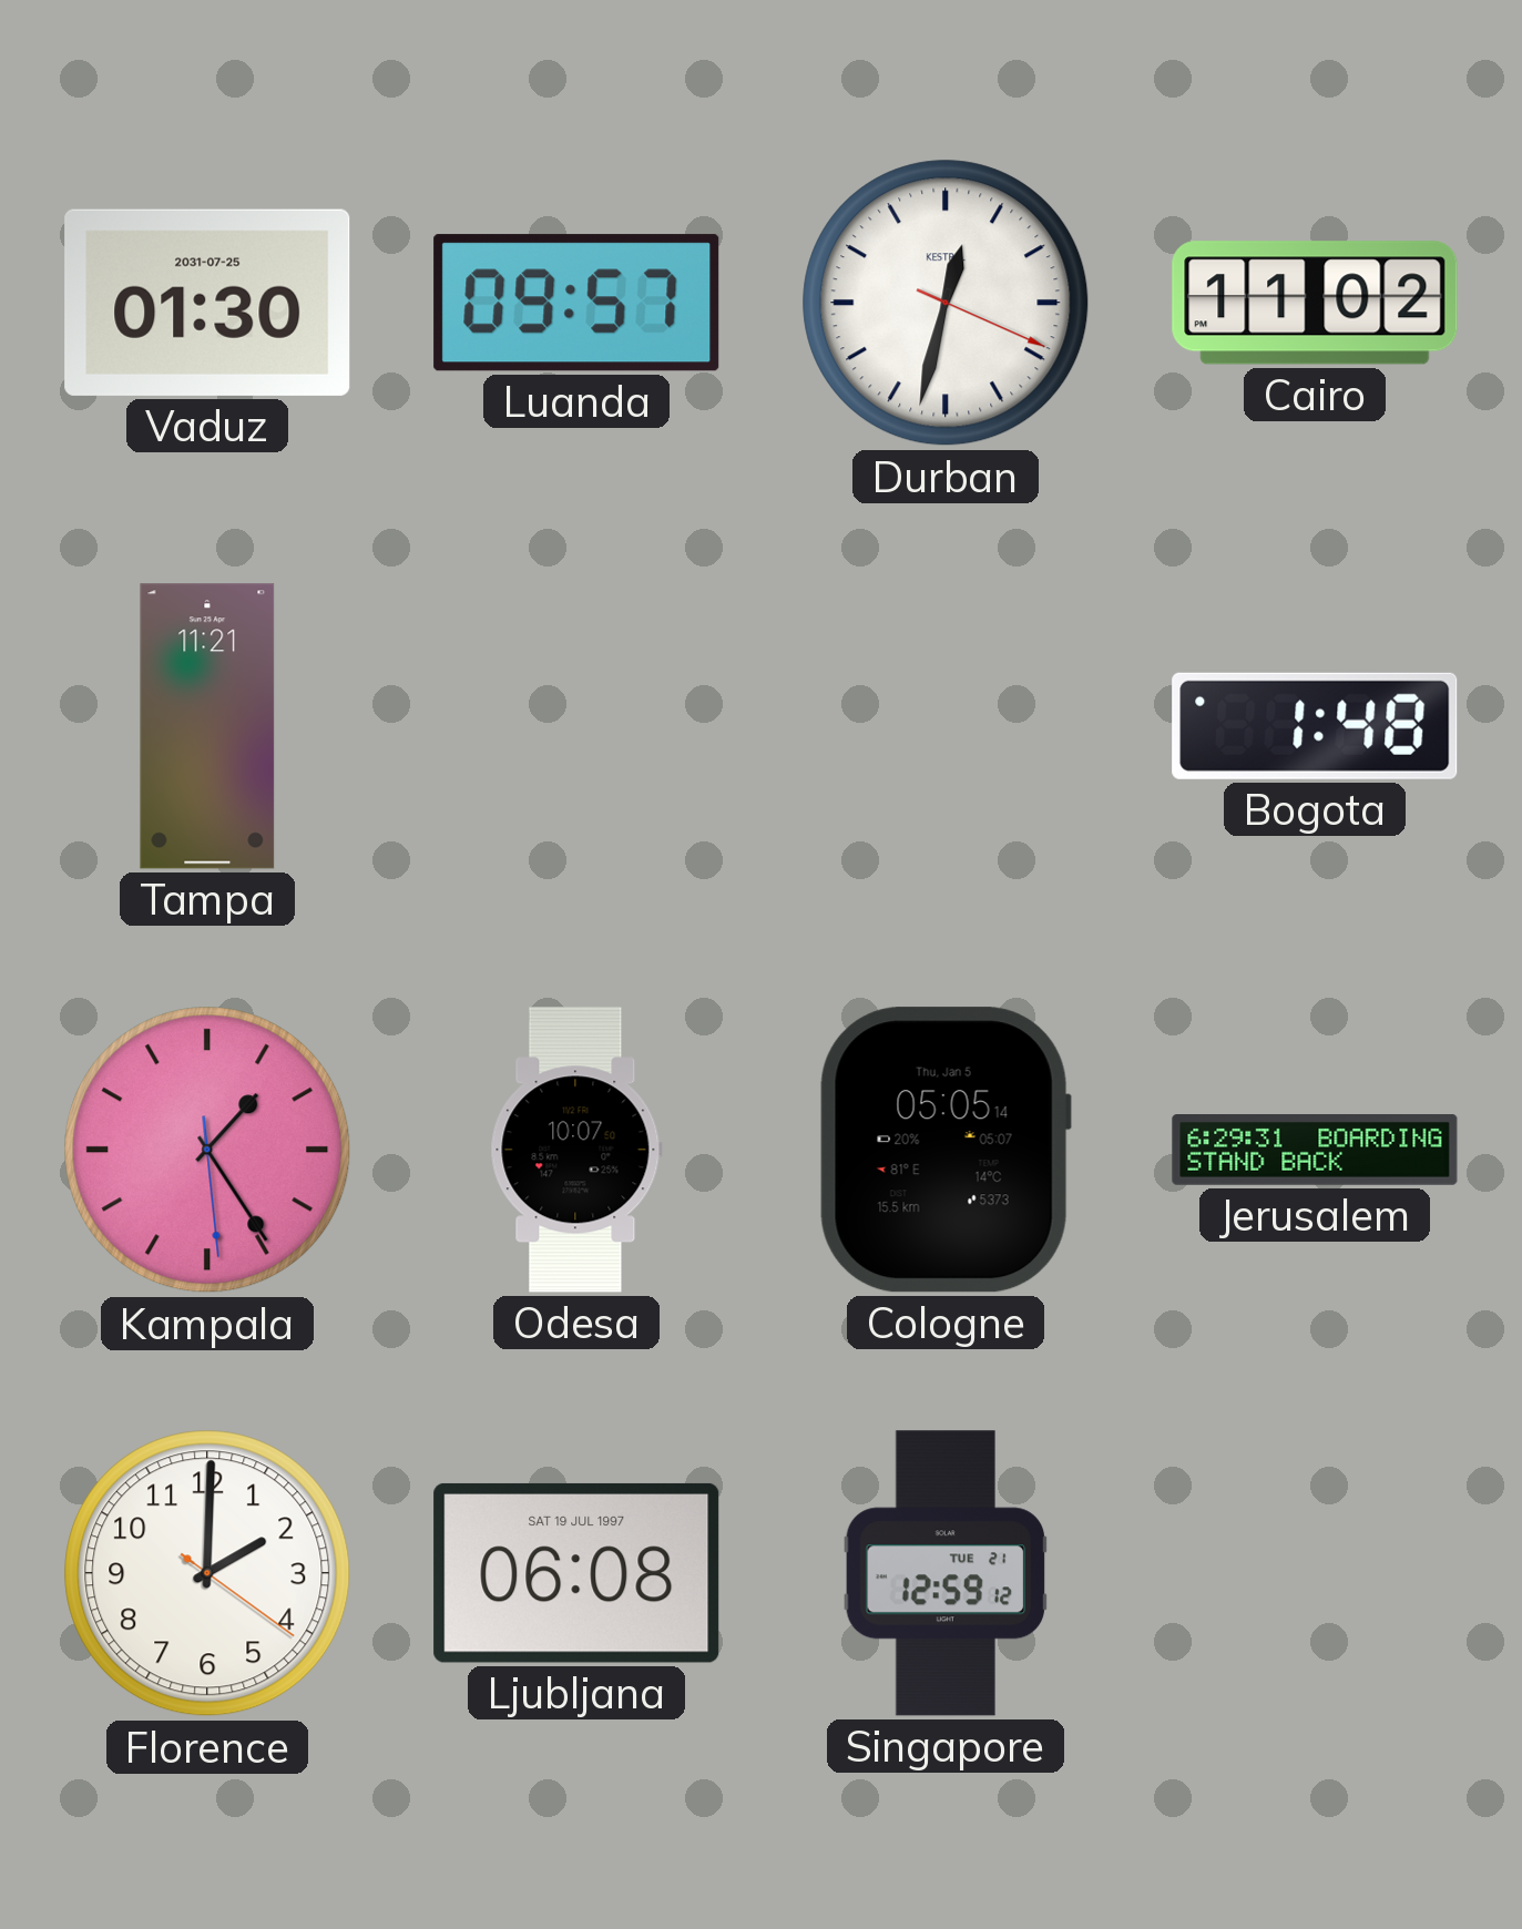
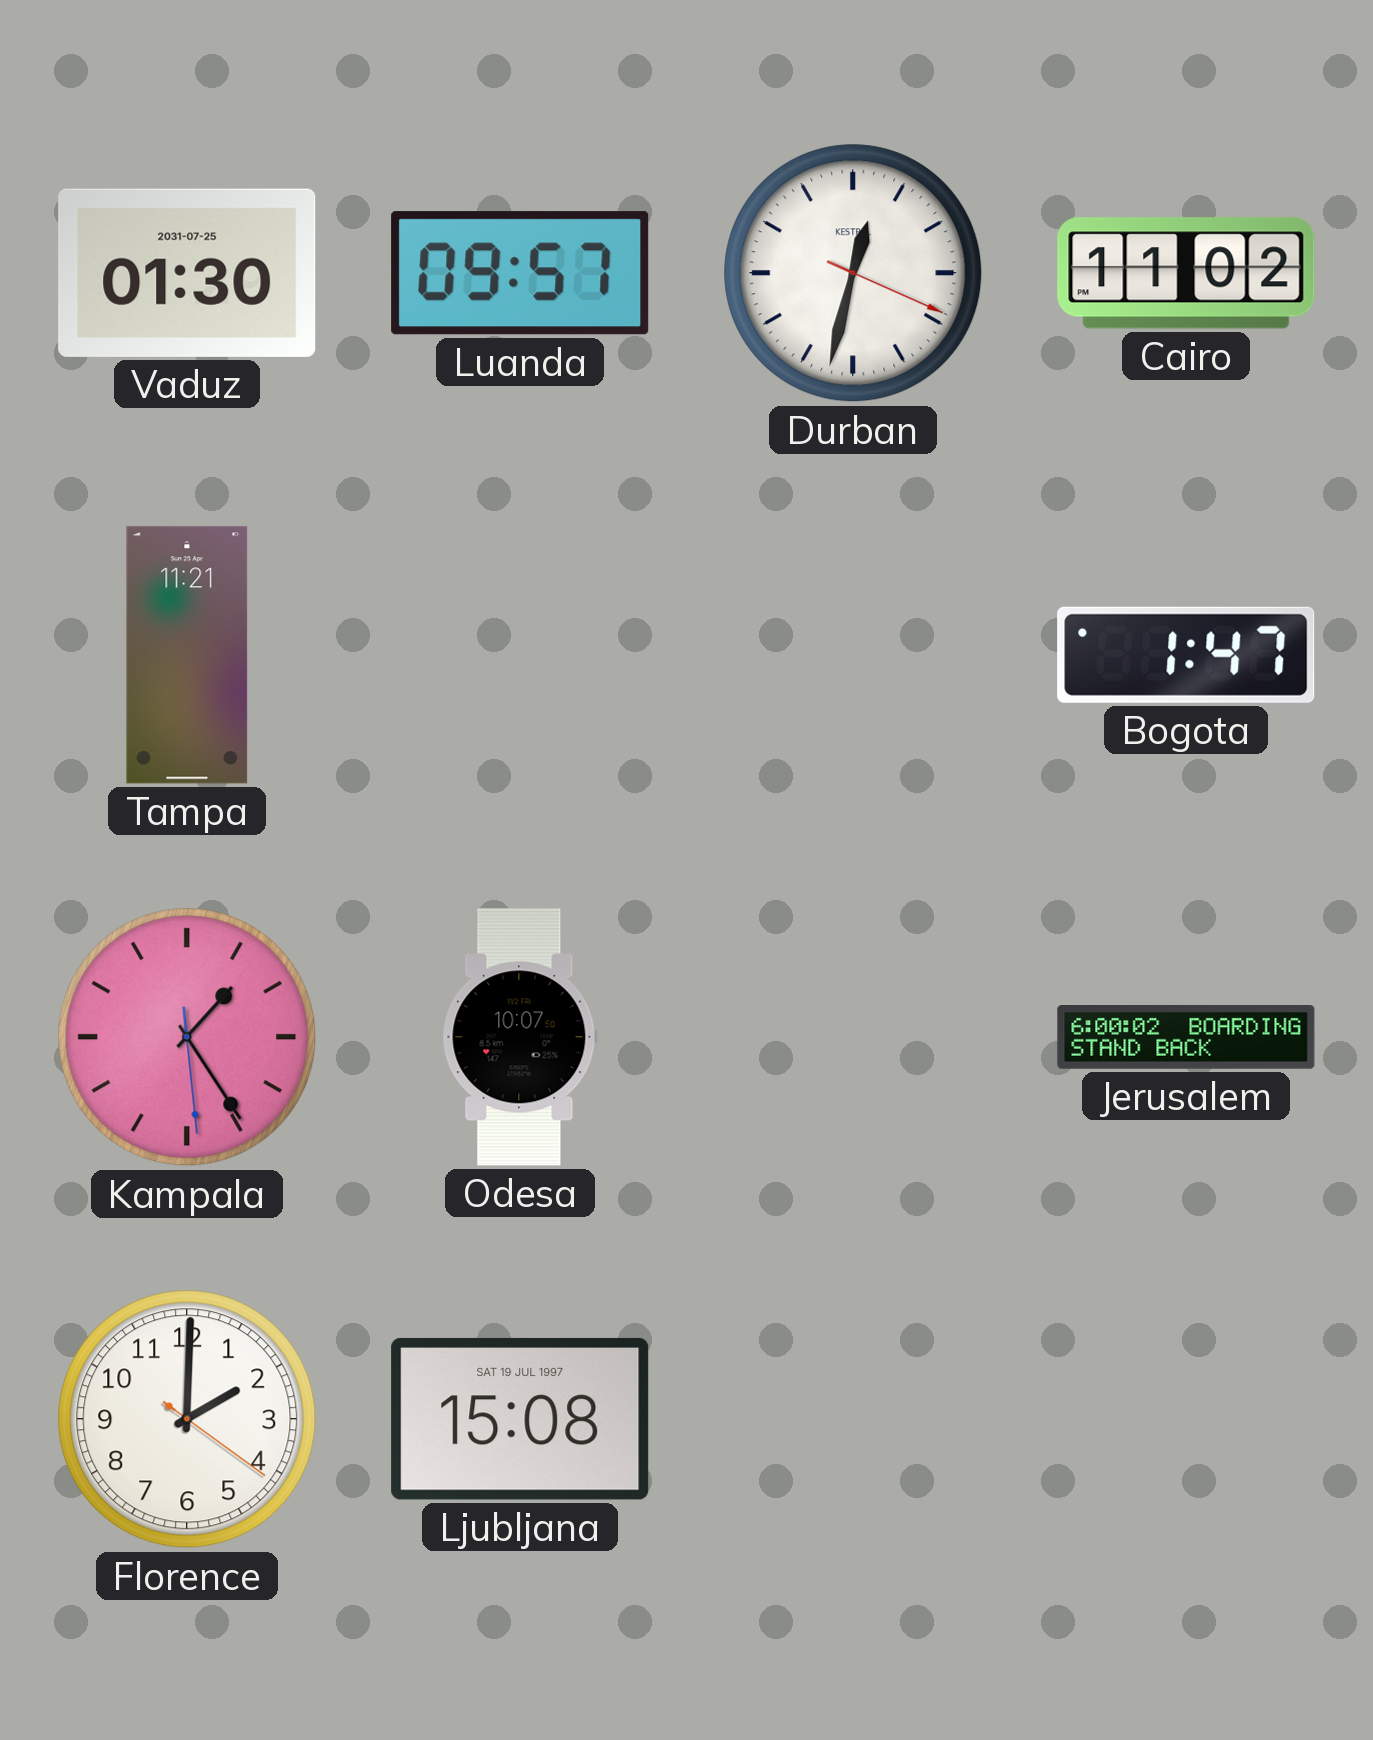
Bogota: 1:48 -> 1:47 (1186, 655)
Cologne: 05:05 -> none (946, 1150)
Jerusalem: 6:29 -> 6:00 (1186, 1038)
Ljubljana: 06:08 -> 15:08 (520, 1419)
Singapore: 12:59 -> none (946, 1573)
